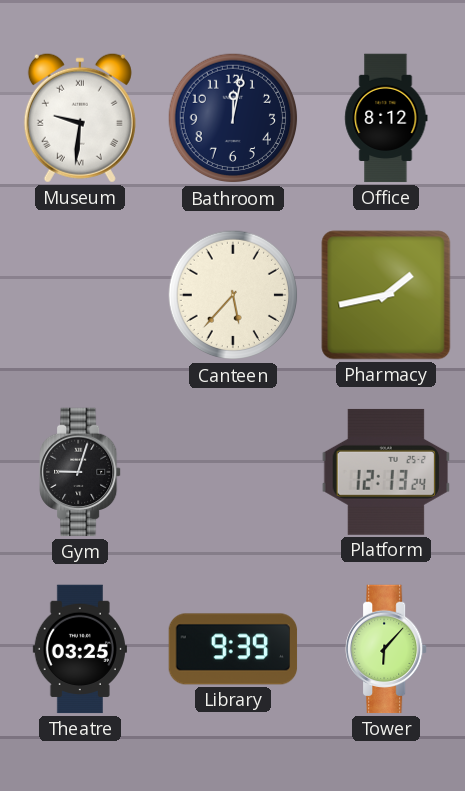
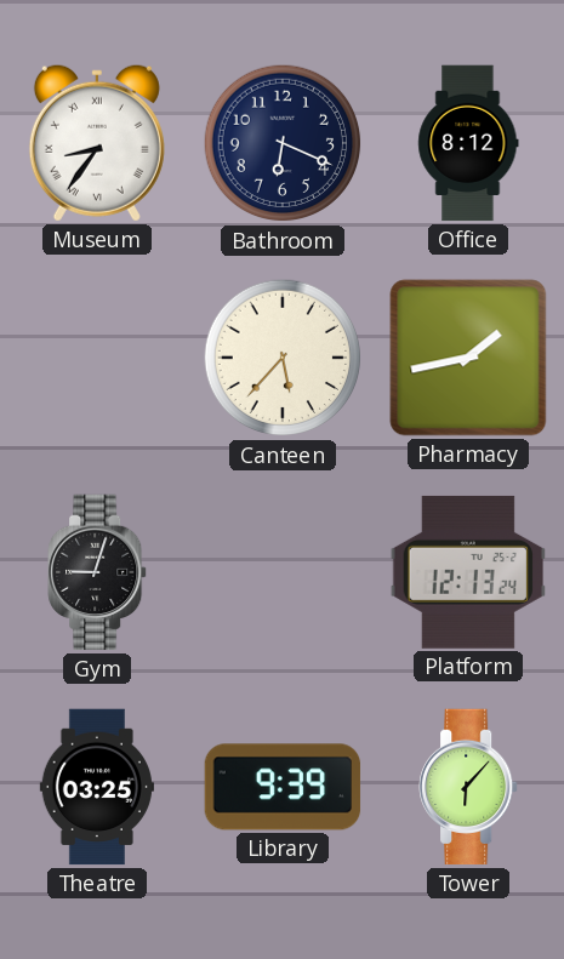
Museum: 9:31 -> 8:36 (97, 143)
Bathroom: 12:02 -> 6:19 (283, 143)
